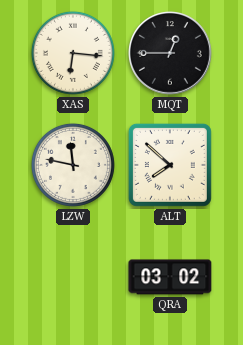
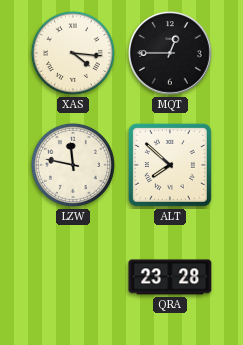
XAS: 6:16 -> 4:16 (73, 53)
QRA: 03:02 -> 23:28 (170, 277)
